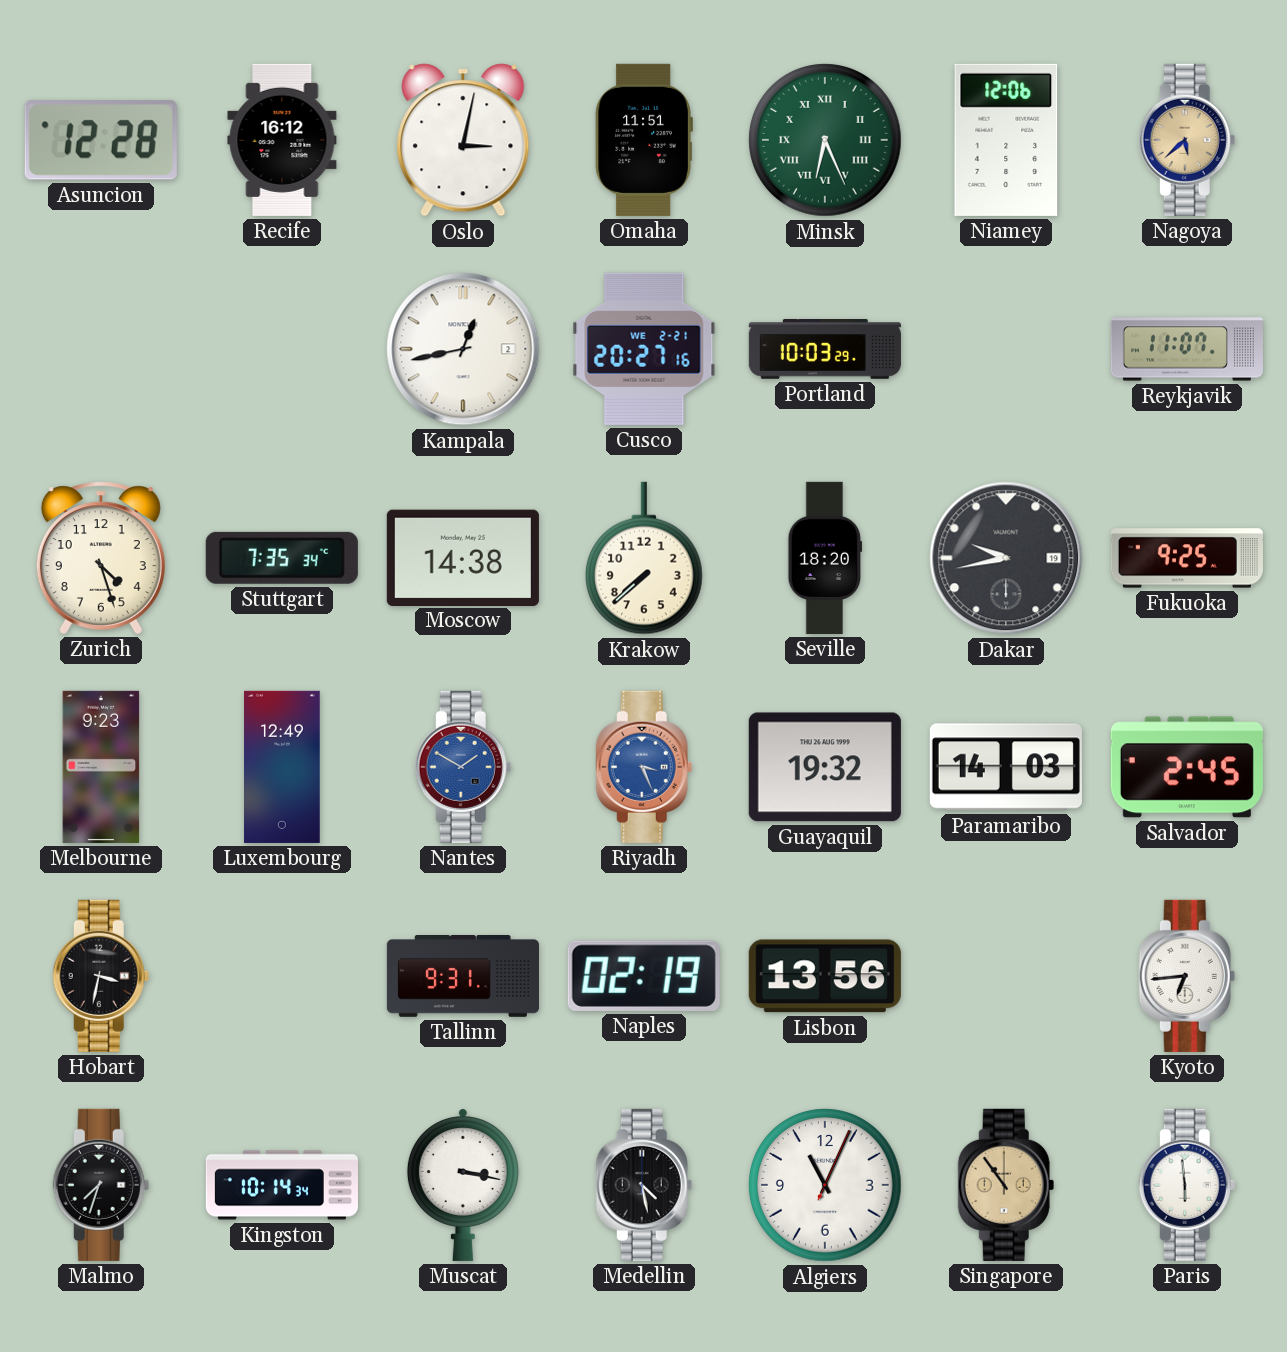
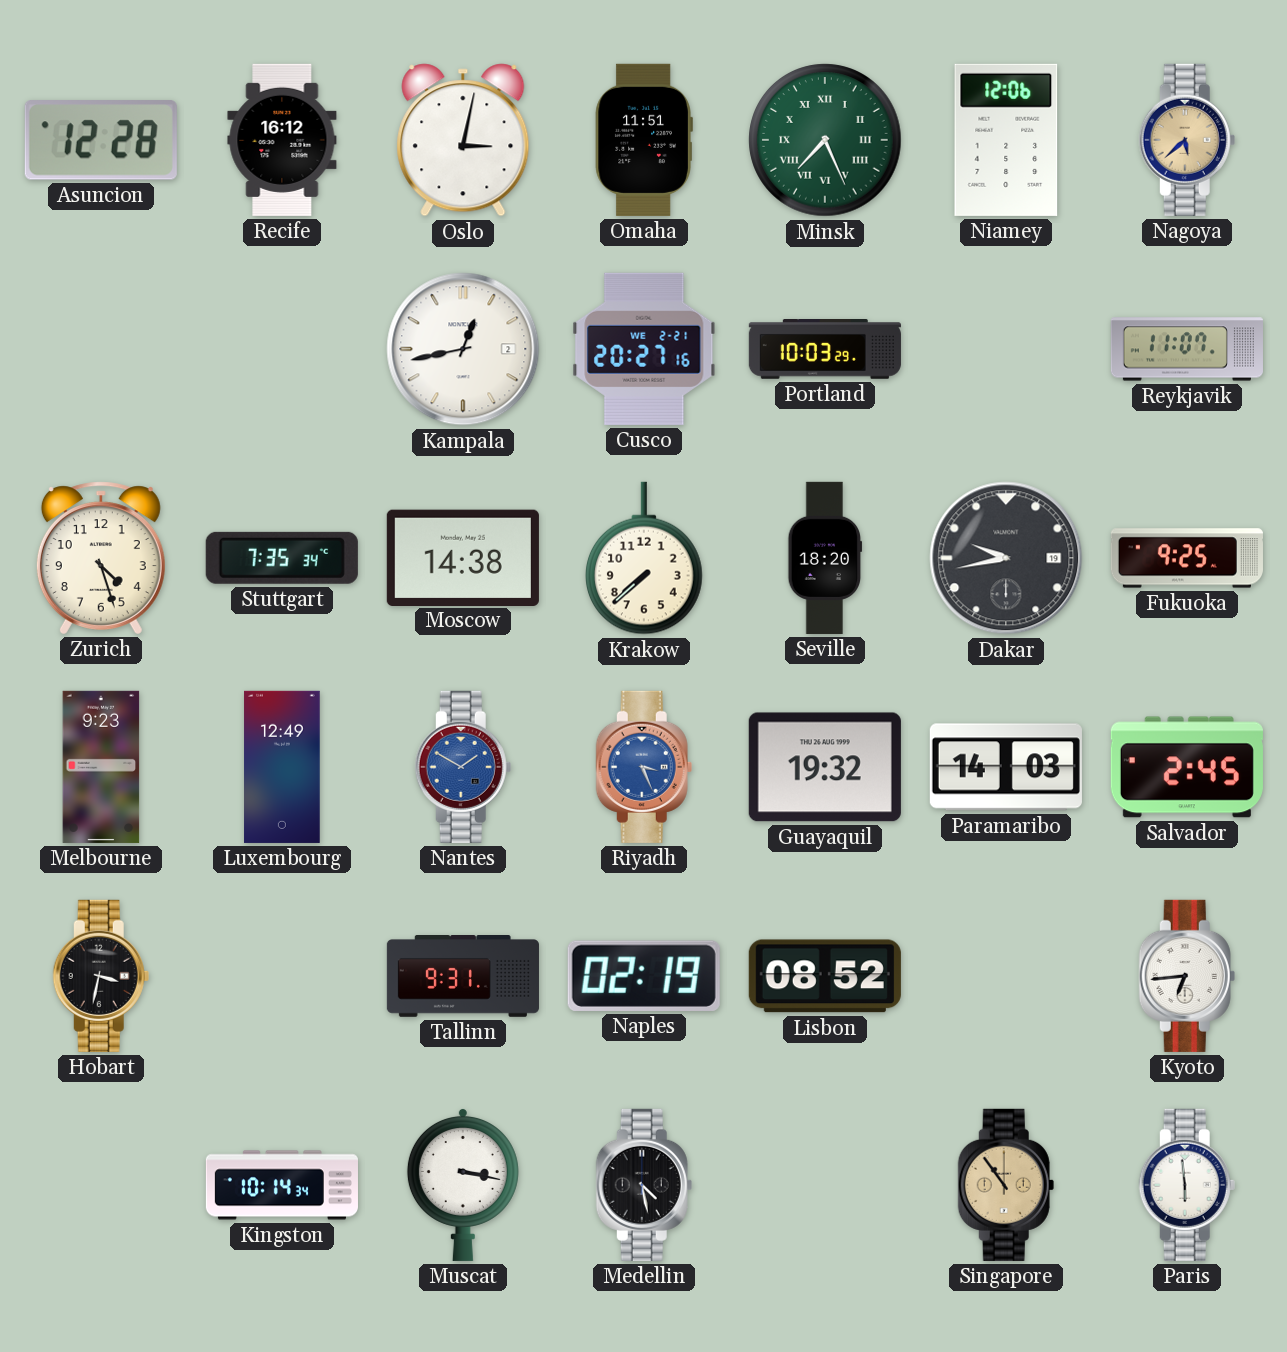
Minsk: 6:26 -> 7:26 (825, 140)
Lisbon: 13:56 -> 08:52 (825, 976)
Malmo: 7:33 -> none (101, 1185)
Algiers: 11:04 -> none (825, 1185)
